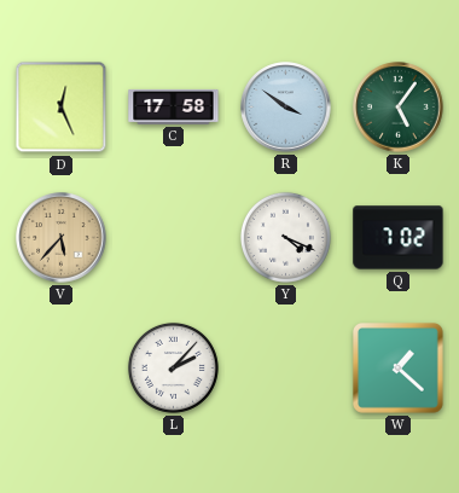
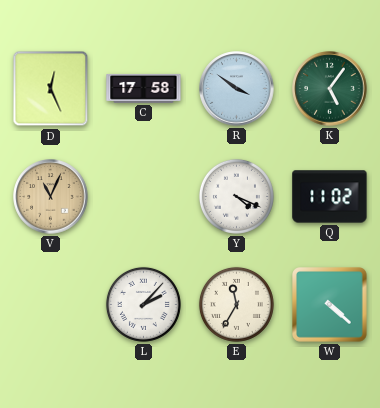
V: 5:37 -> 11:04 (51, 197)
Q: 7:02 -> 11:02 (330, 197)
E: none -> 11:35 (236, 304)
W: 1:22 -> 4:22 (330, 305)
